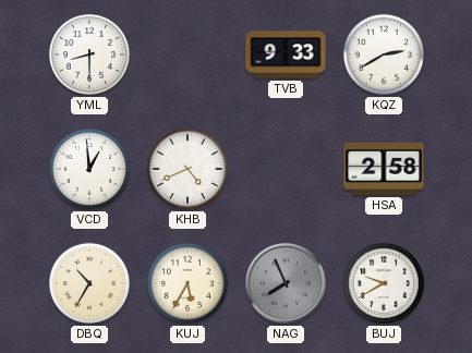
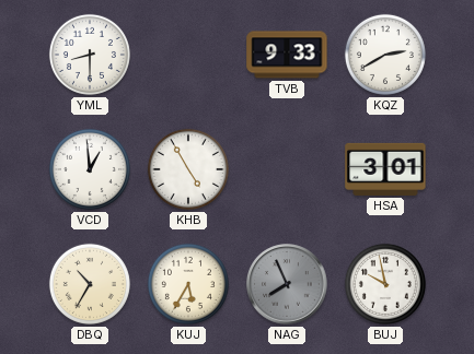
KHB: 4:41 -> 4:55 (188, 169)
HSA: 2:58 -> 3:01 (385, 169)
BUJ: 9:40 -> 9:58 (385, 284)
